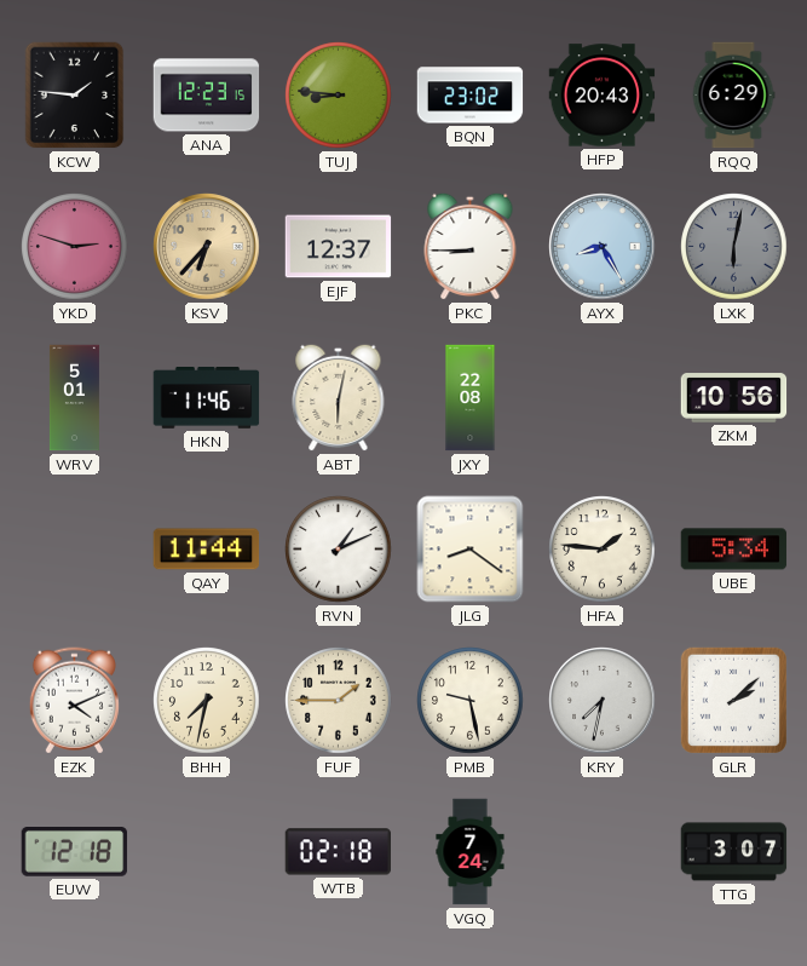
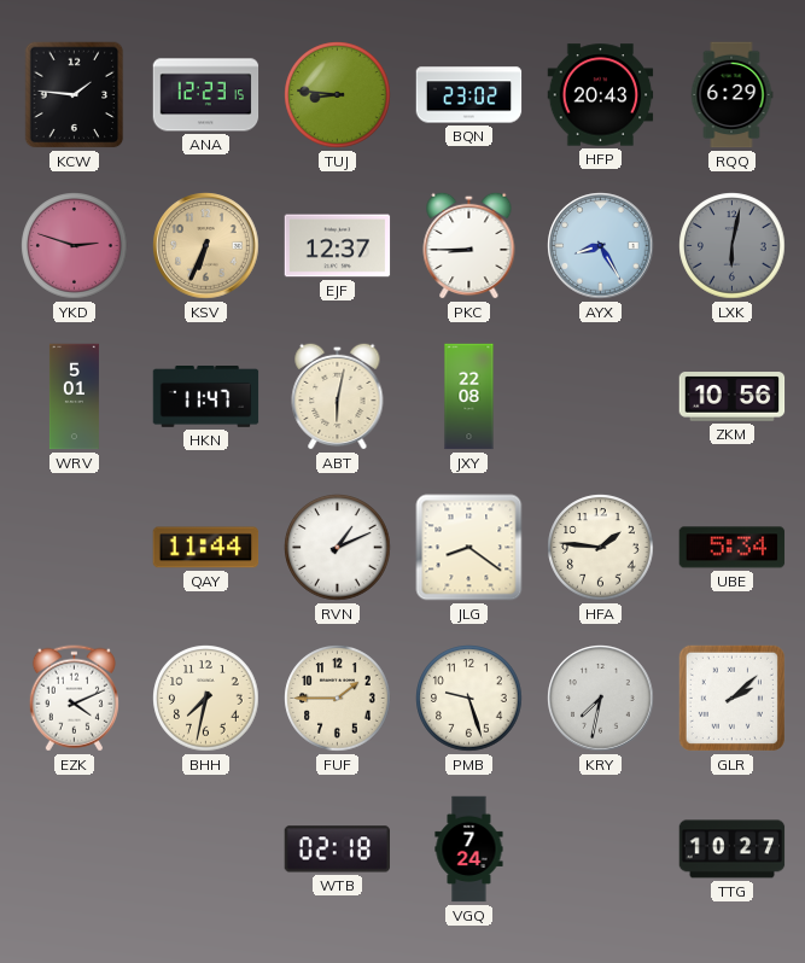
KSV: 6:37 -> 6:34 (206, 246)
HKN: 11:46 -> 11:47 (206, 397)
PMB: 9:28 -> 9:27 (469, 699)
EUW: 12:18 -> none (75, 852)
TTG: 3:07 -> 10:27 (733, 850)
